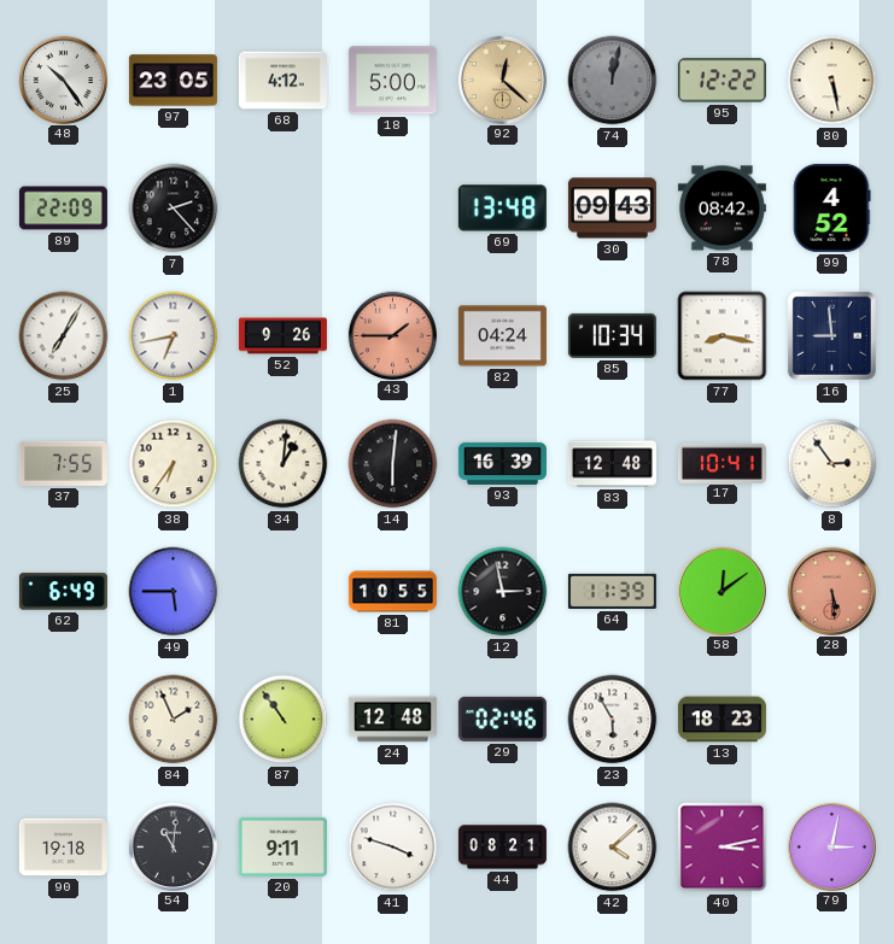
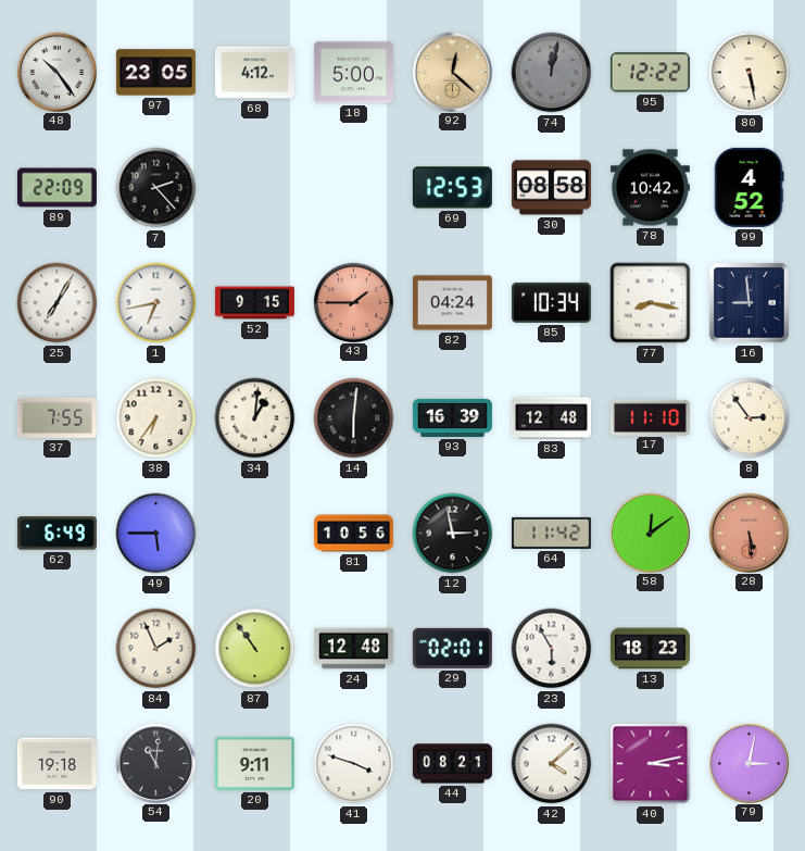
69: 13:48 -> 12:53 (452, 188)
30: 09:43 -> 08:58 (551, 188)
78: 08:42 -> 10:42 (650, 188)
52: 9:26 -> 9:15 (254, 303)
17: 10:41 -> 11:10 (650, 417)
81: 10:55 -> 10:56 (353, 534)
64: 11:39 -> 11:42 (551, 533)
29: 02:46 -> 02:01 (452, 648)
